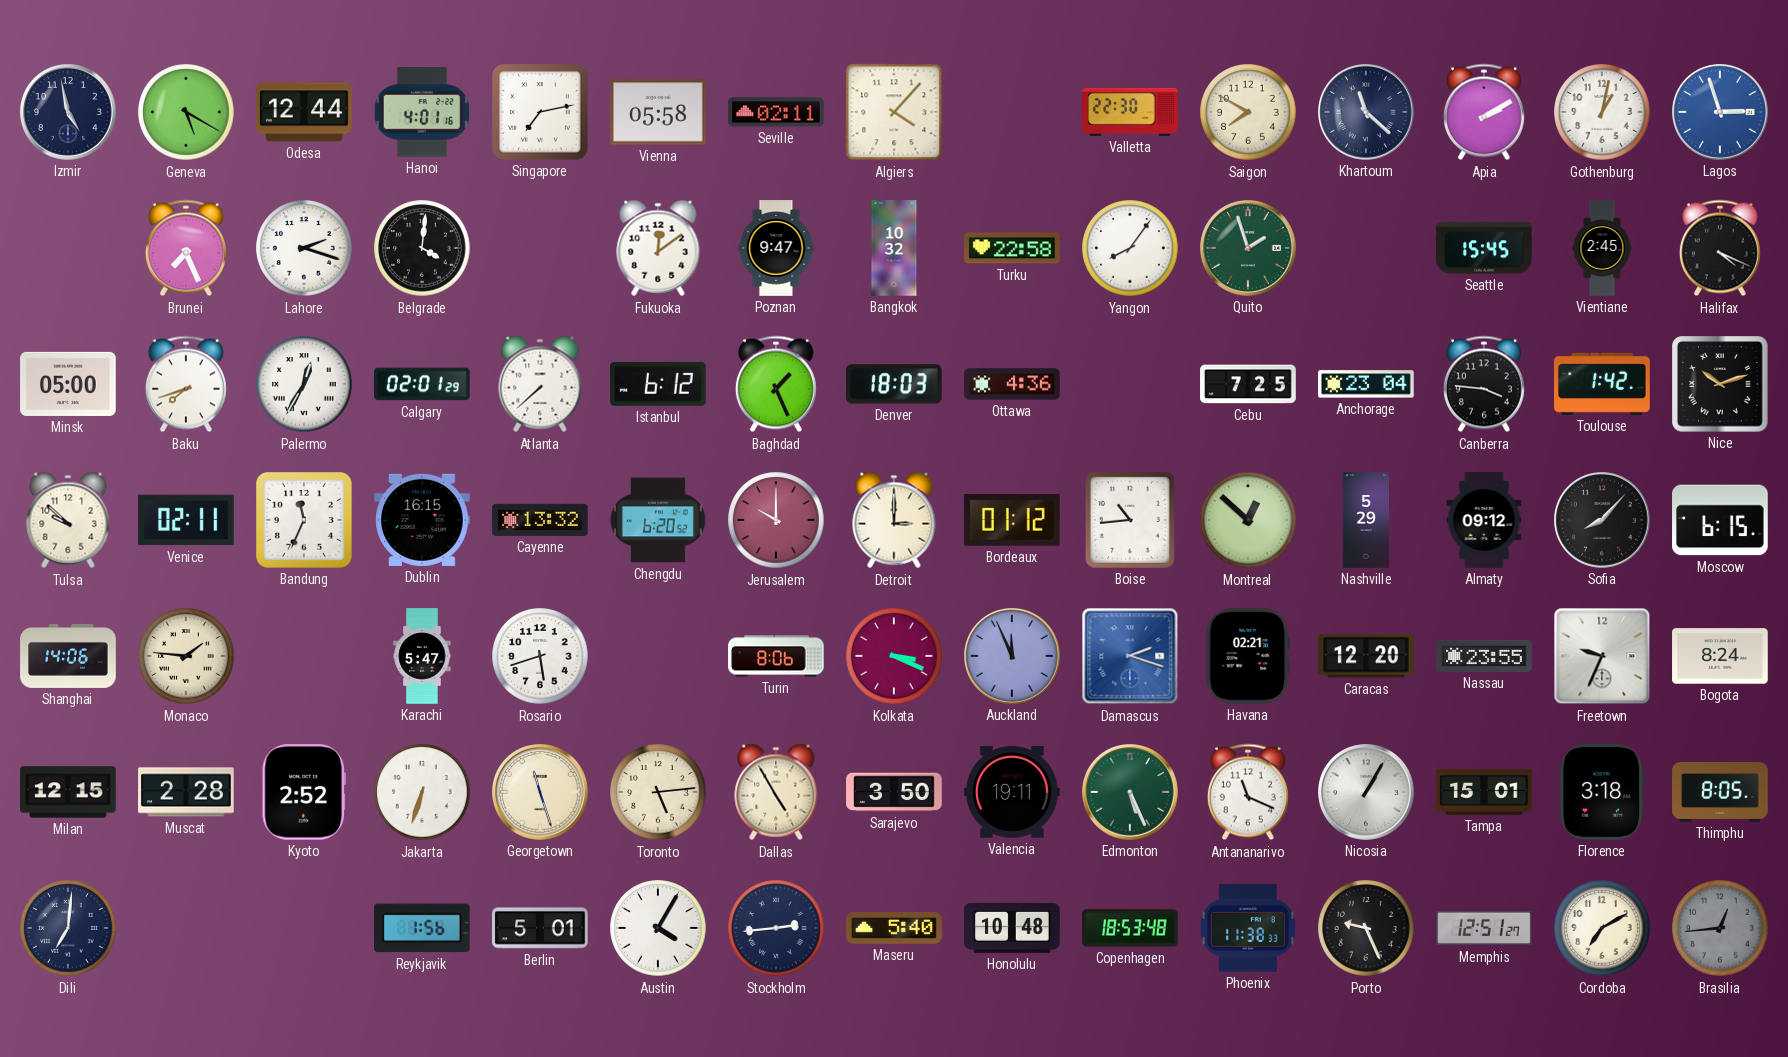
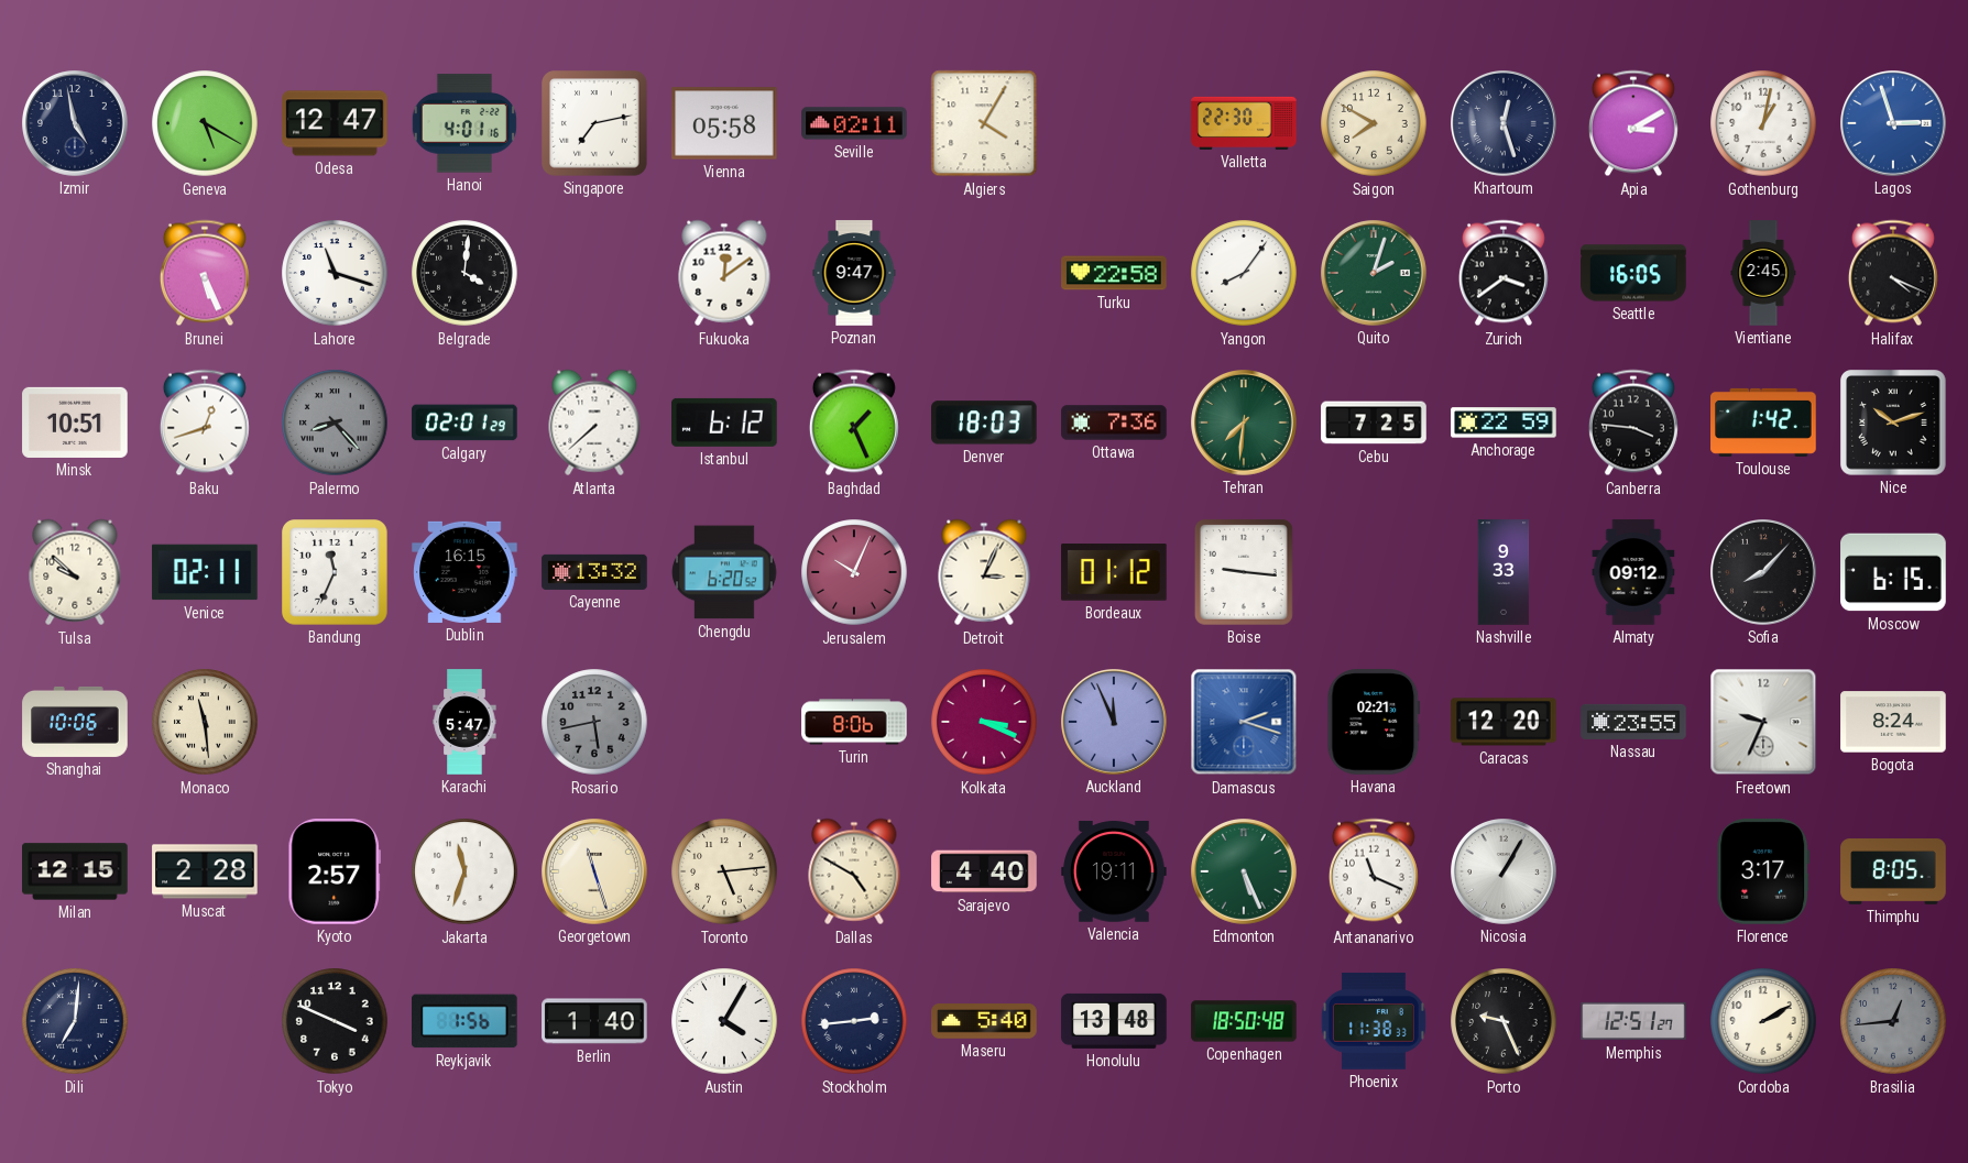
Odesa: 12:44 -> 12:47 (335, 123)
Algiers: 4:07 -> 4:05 (984, 123)
Khartoum: 11:22 -> 12:27 (1505, 124)
Apia: 2:10 -> 3:10 (1633, 123)
Brunei: 7:26 -> 5:26 (205, 273)
Lahore: 2:18 -> 11:18 (335, 273)
Bangkok: 10:32 -> none (894, 248)
Quito: 1:57 -> 2:03 (1375, 274)
Zurich: none -> 3:39 (1504, 273)
Seattle: 15:45 -> 16:05 (1633, 273)
Minsk: 05:00 -> 10:51 (75, 423)
Baku: 7:42 -> 12:42 (205, 423)
Palermo: 12:35 -> 8:23 (335, 423)
Palermo dial: white -> grey (335, 423)
Ottawa: 4:36 -> 7:36 (1114, 423)
Tehran: none -> 7:31 (1245, 424)
Anchorage: 23:04 -> 22:59 (1504, 423)
Jerusalem: 10:00 -> 10:04 (854, 572)
Detroit: 3:00 -> 3:04 (984, 572)
Boise: 10:44 -> 9:16 (1244, 572)
Montreal: 12:52 -> none (1248, 520)
Nashville: 5:29 -> 9:33 (1504, 572)
Shanghai: 14:06 -> 10:06 (75, 722)
Monaco: 1:46 -> 11:29 (205, 722)
Rosario: 5:42 -> 5:43 (594, 722)
Rosario dial: white -> grey (594, 722)
Kyoto: 2:52 -> 2:57 (334, 871)
Jakarta: 6:33 -> 11:33 (464, 871)
Dallas: 4:55 -> 4:50 (854, 871)
Sarajevo: 3:50 -> 4:40 (984, 871)
Tampa: 15:01 -> none (1484, 792)
Florence: 3:18 -> 3:17 (1763, 873)
Tokyo: none -> 3:49 (335, 1021)
Berlin: 5:01 -> 1:40 (594, 1021)
Honolulu: 10:48 -> 13:48 (1114, 1021)
Copenhagen: 18:53 -> 18:50 (1244, 1021)
Cordoba: 7:10 -> 2:10 (1763, 1021)
